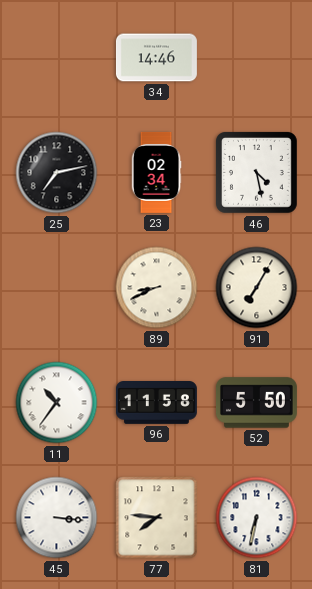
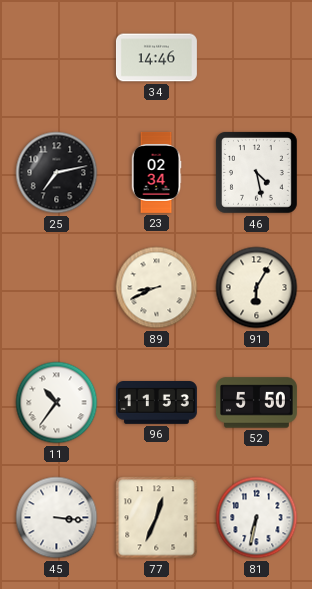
91: 7:05 -> 6:05 (257, 288)
96: 11:58 -> 11:53 (156, 403)
77: 7:46 -> 12:34 (157, 518)
